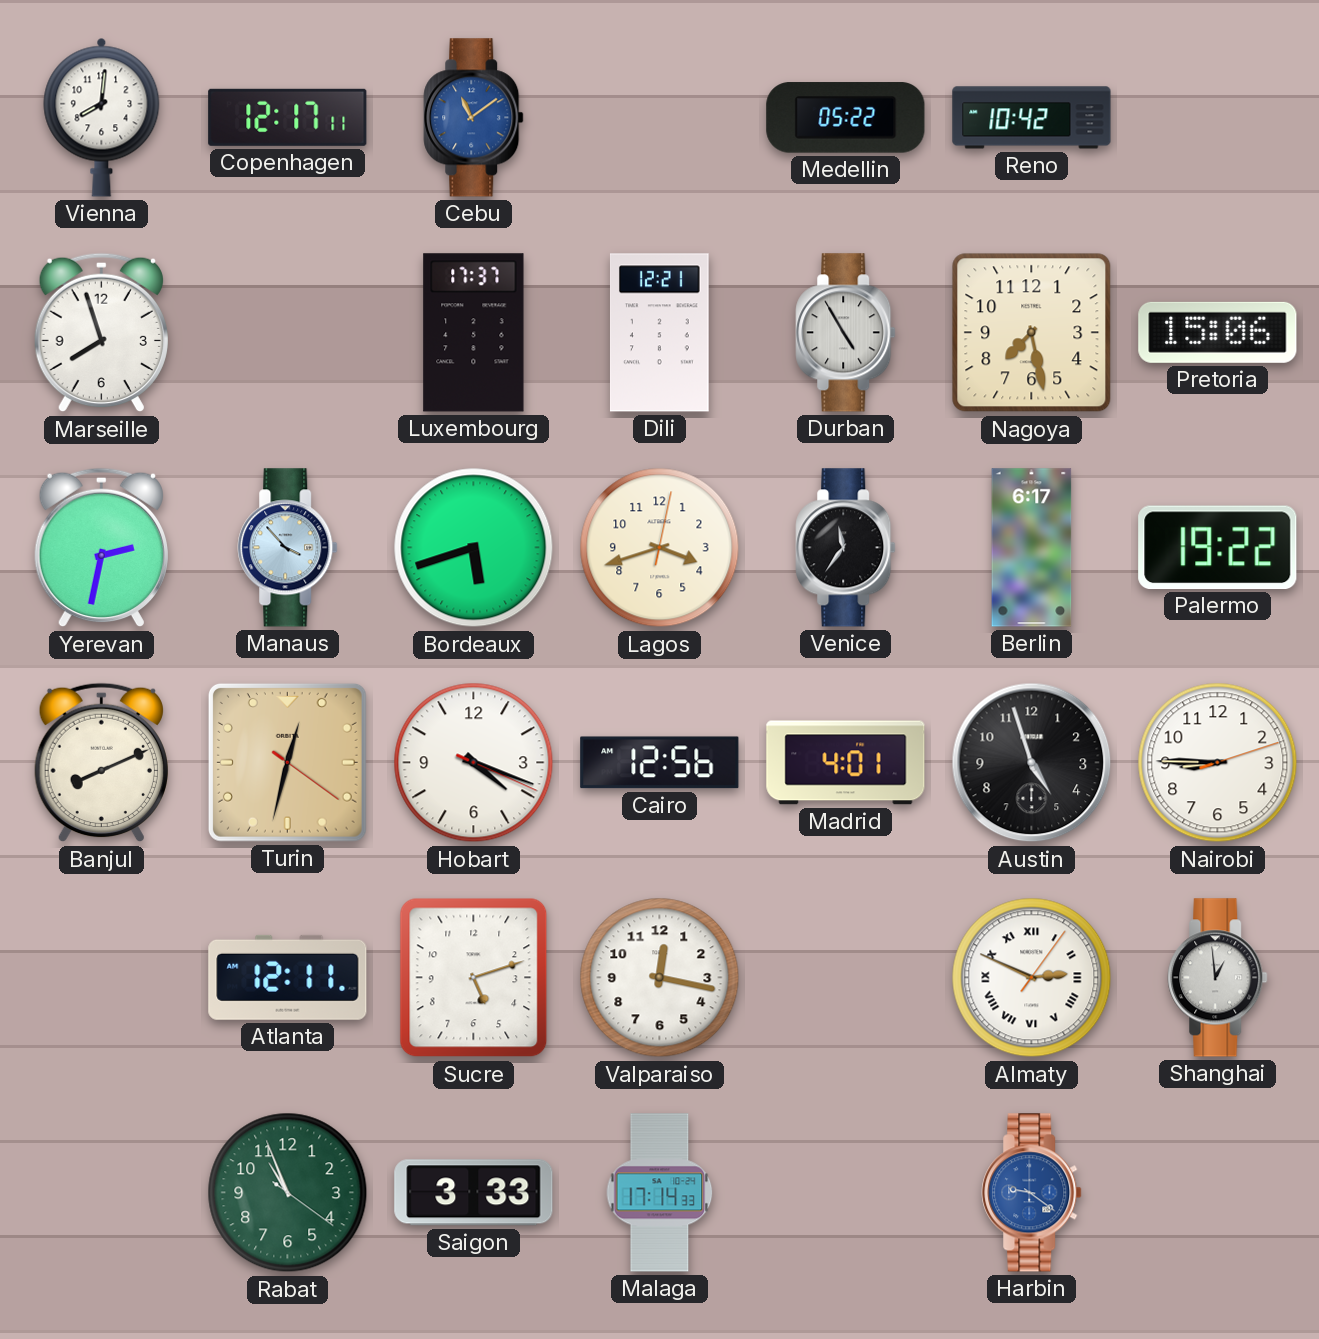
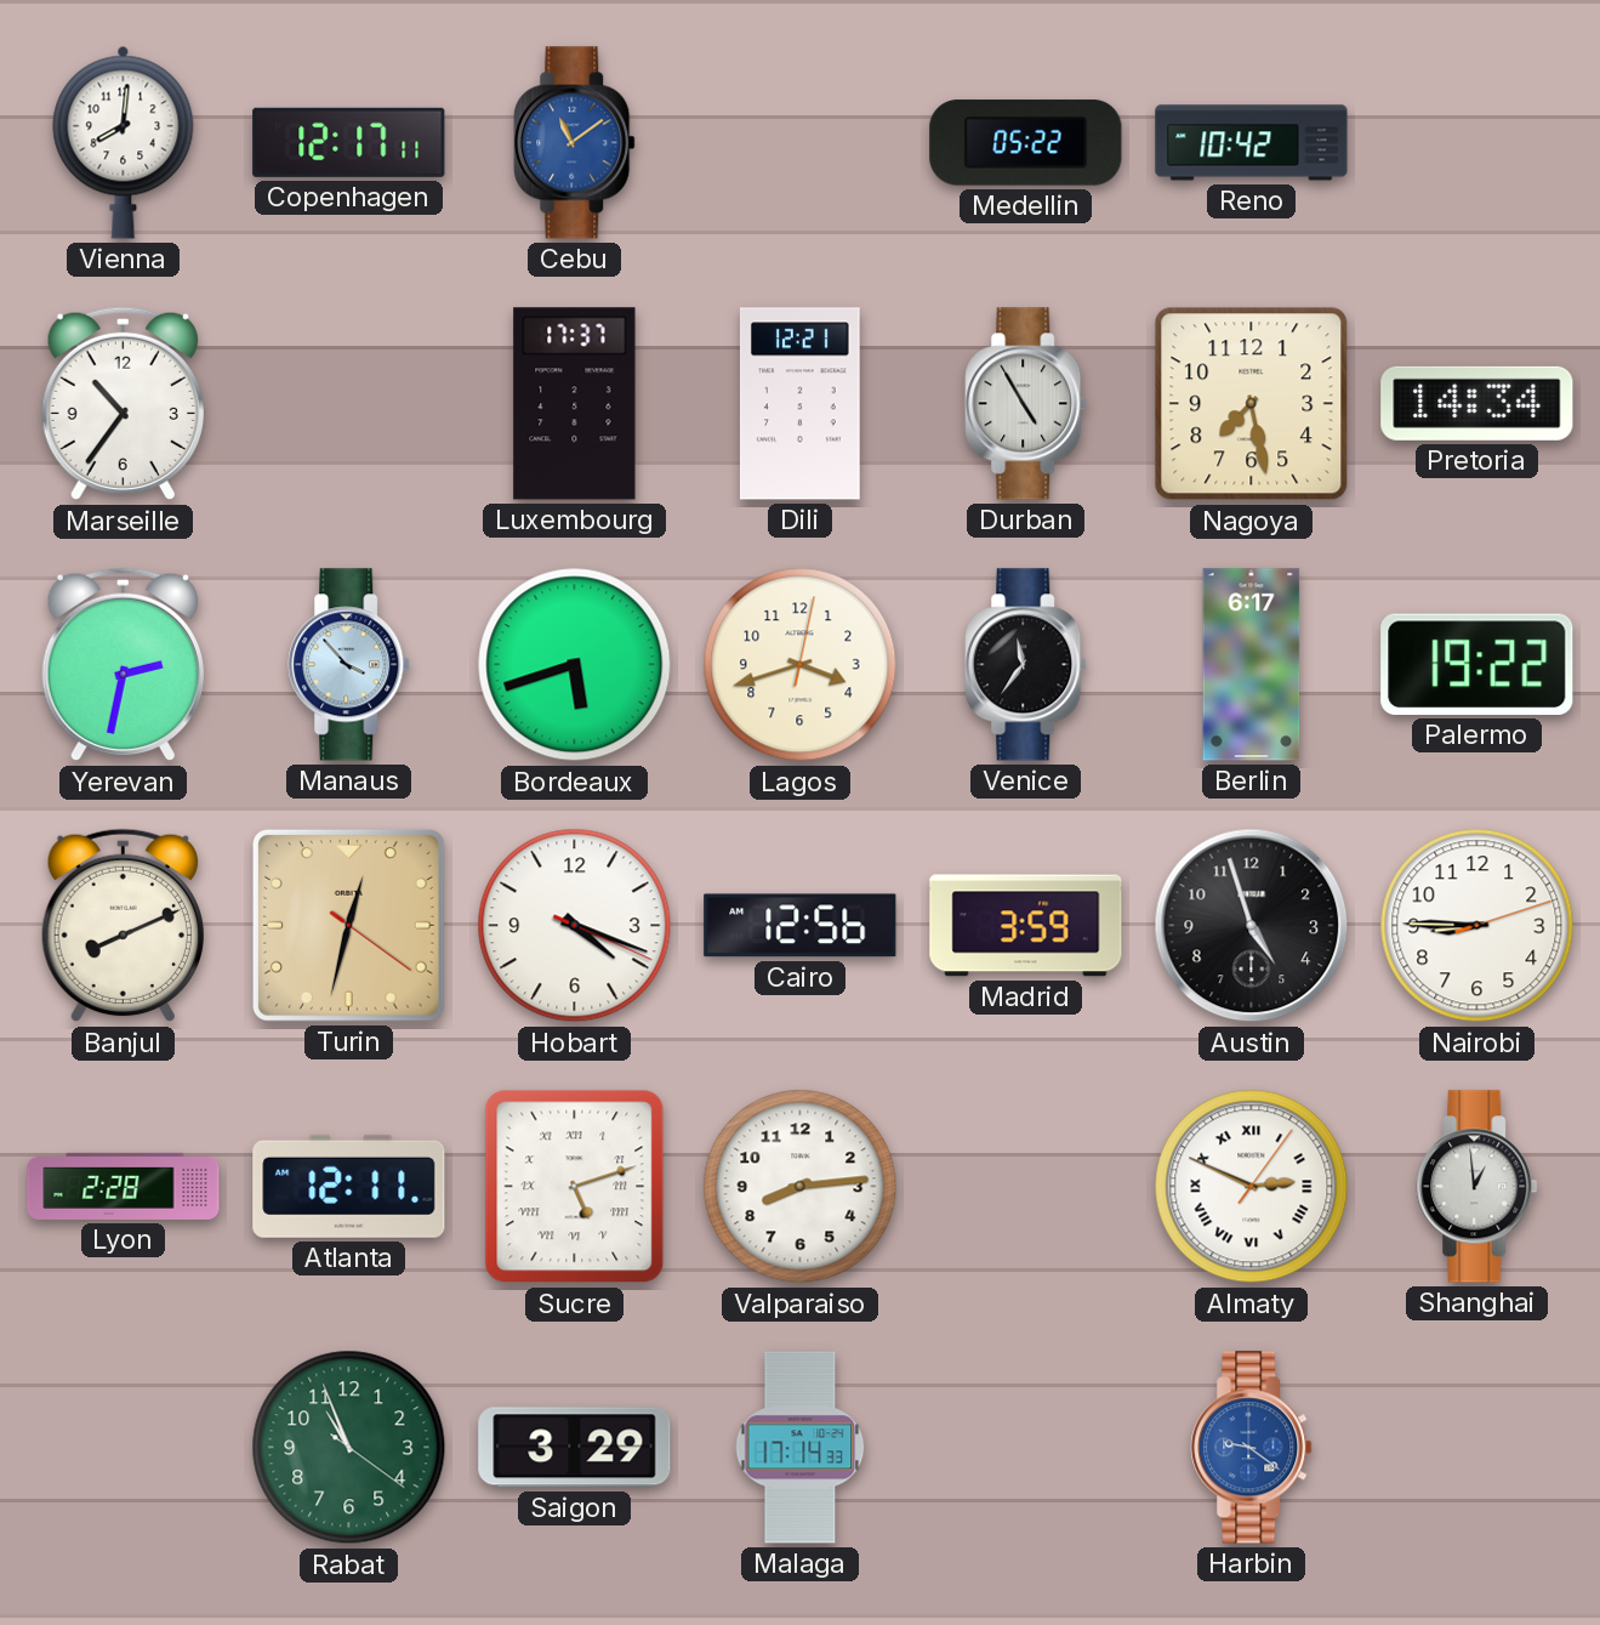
Marseille: 7:57 -> 10:36 (123, 404)
Pretoria: 15:06 -> 14:34 (1477, 403)
Madrid: 4:01 -> 3:59 (1026, 926)
Lyon: none -> 2:28 (124, 1186)
Sucre numerals: Arabic -> Roman (575, 1187)
Valparaiso: 12:17 -> 8:14 (801, 1187)
Saigon: 3:33 -> 3:29 (575, 1448)
